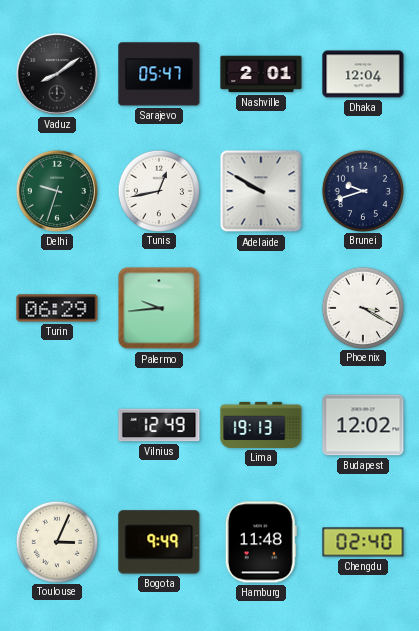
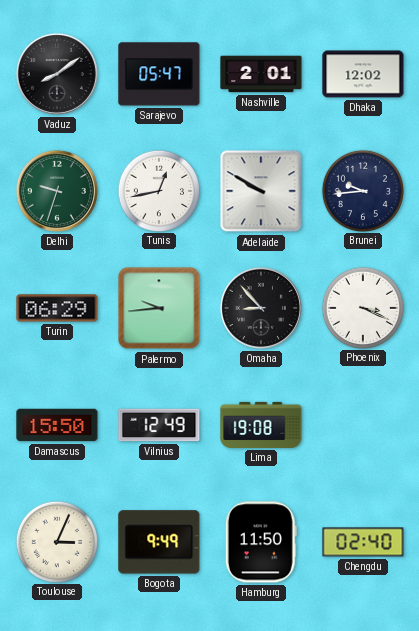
Dhaka: 12:04 -> 12:02 (363, 74)
Brunei: 9:42 -> 9:44 (362, 190)
Omaha: none -> 8:53 (261, 308)
Phoenix: 3:20 -> 3:19 (362, 307)
Damascus: none -> 15:50 (57, 425)
Lima: 19:13 -> 19:08 (261, 425)
Budapest: 12:02 -> none (363, 425)
Hamburg: 11:48 -> 11:50 (261, 542)
